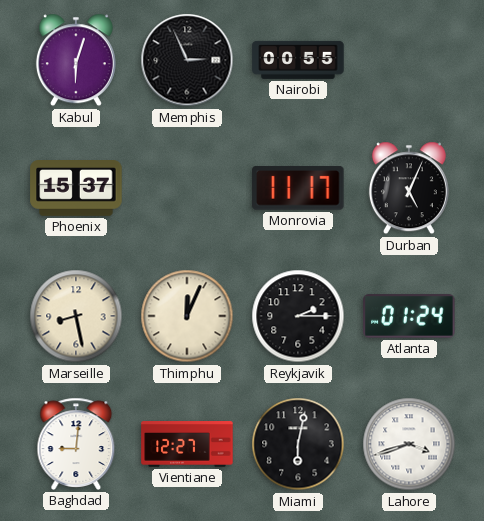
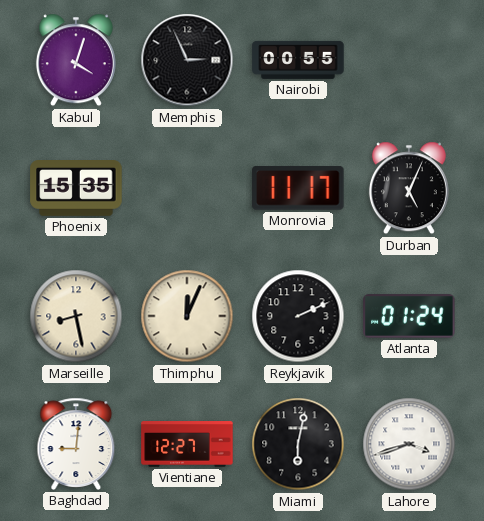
Kabul: 6:03 -> 4:03 (76, 60)
Phoenix: 15:37 -> 15:35 (76, 189)
Reykjavik: 2:15 -> 2:11 (298, 316)
